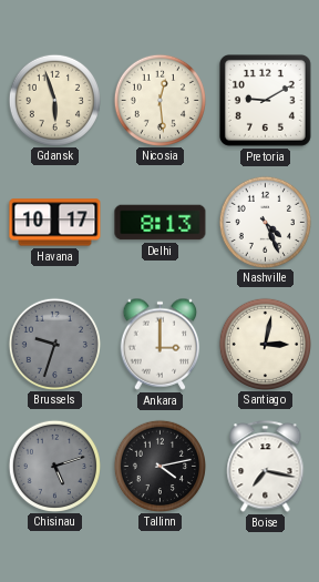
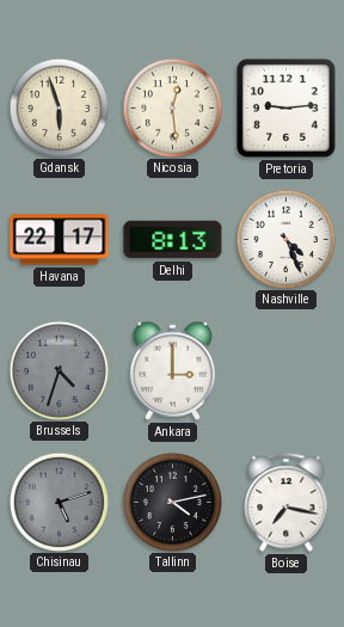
Pretoria: 9:10 -> 9:14 (285, 107)
Havana: 10:17 -> 22:17 (60, 240)
Brussels: 9:33 -> 4:33 (59, 370)
Santiago: 3:02 -> none (265, 344)
